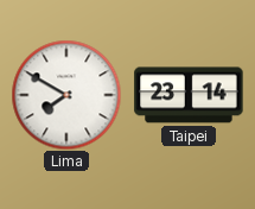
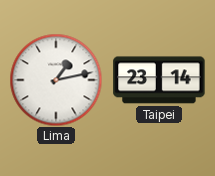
Lima: 7:50 -> 1:13 (56, 80)
